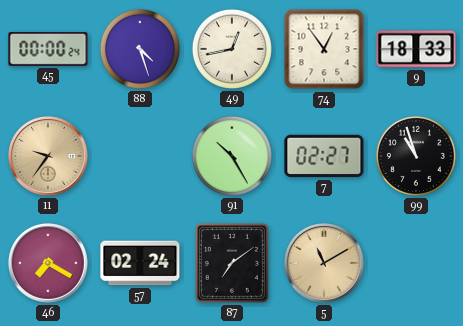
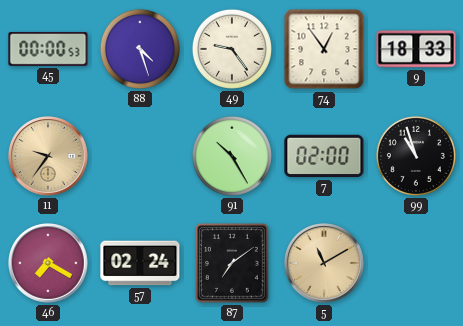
45: 00:00:24 -> 00:00:53 (48, 49)
49: 12:43 -> 9:24 (232, 49)
7: 02:27 -> 02:00 (324, 156)
